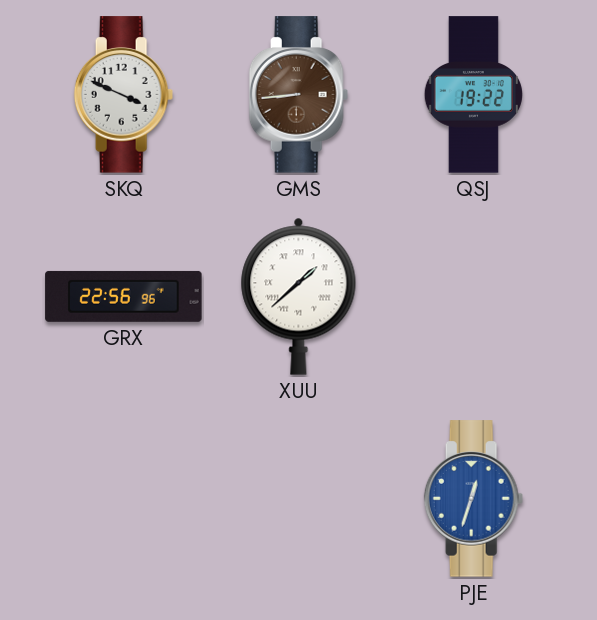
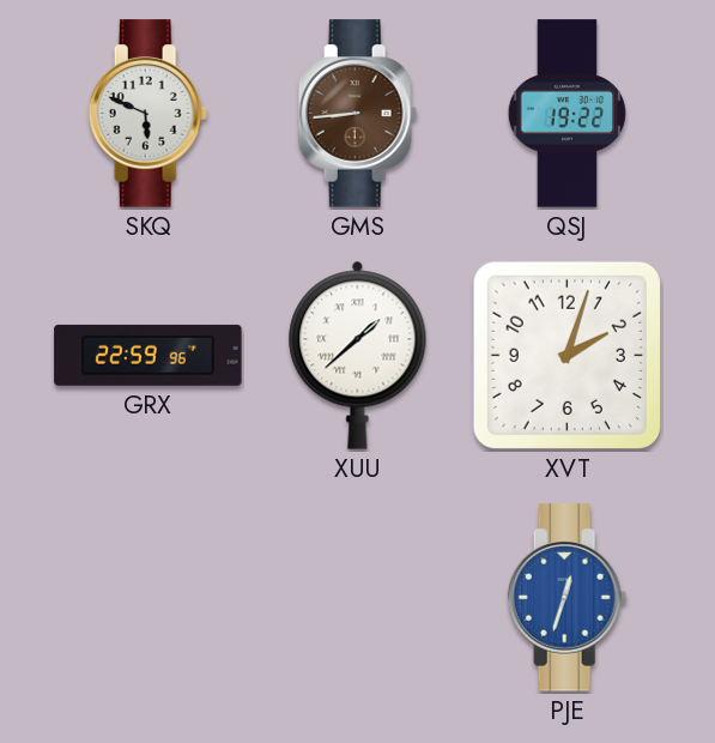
SKQ: 3:49 -> 5:49 (149, 114)
GRX: 22:56 -> 22:59 (149, 355)
XVT: none -> 2:03 (566, 355)
